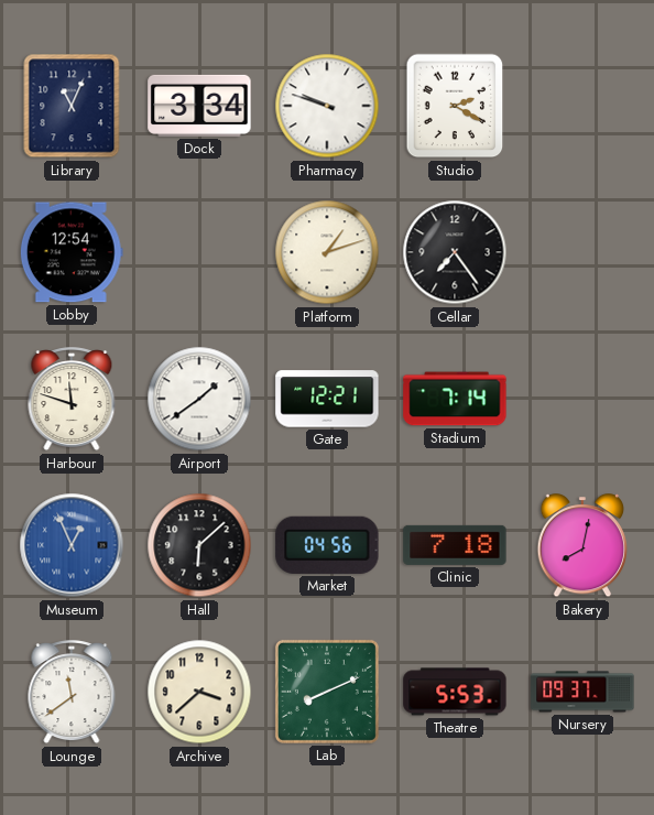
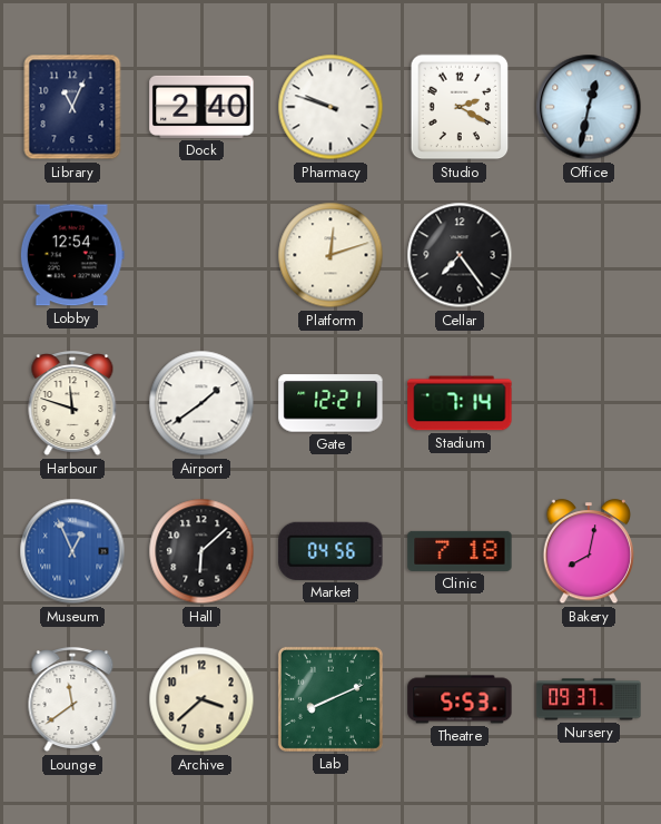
Dock: 3:34 -> 2:40 (201, 107)
Office: none -> 12:32 (589, 107)
Platform: 1:12 -> 12:12 (331, 255)
